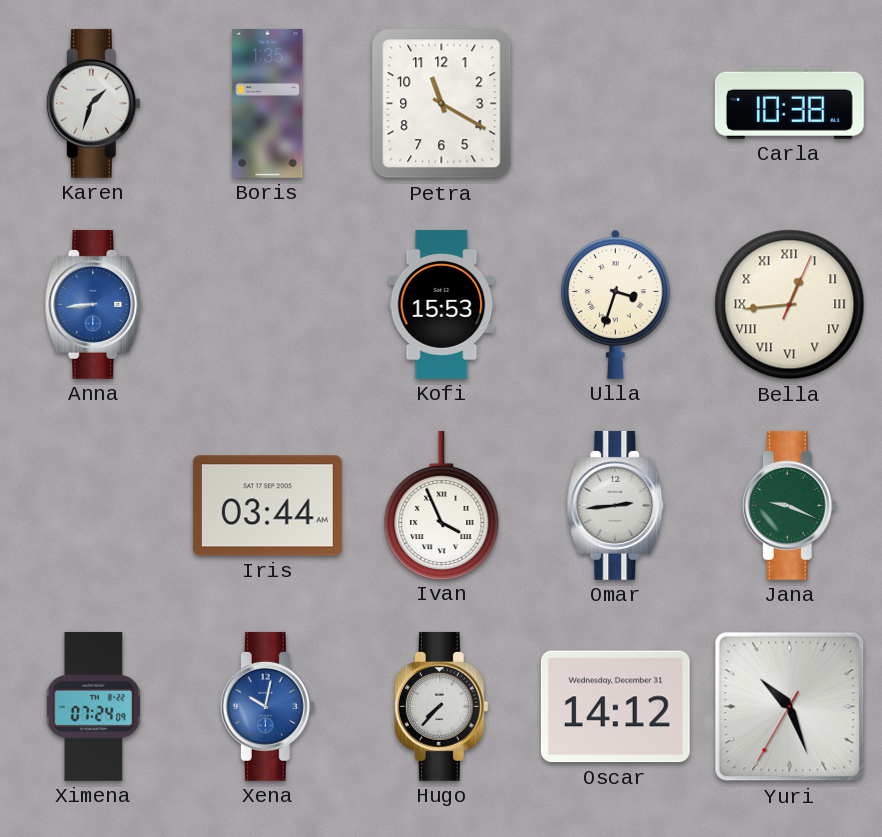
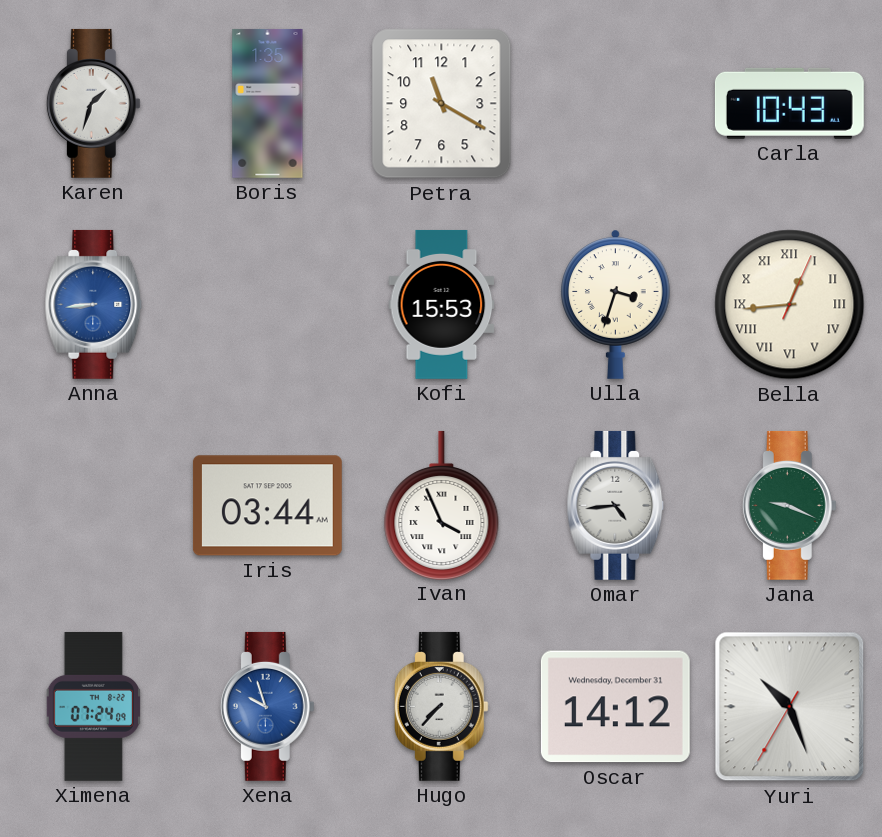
Carla: 10:38 -> 10:43 (789, 103)
Omar: 2:44 -> 4:44 (616, 505)
Xena: 10:02 -> 9:57 (267, 706)
